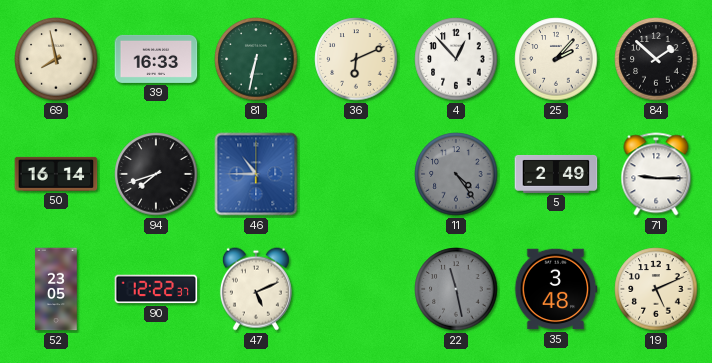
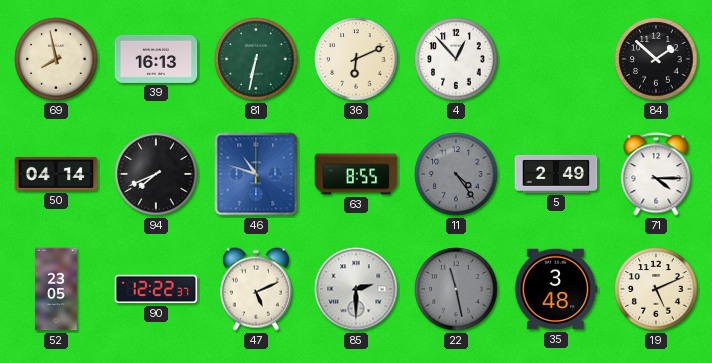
39: 16:33 -> 16:13 (156, 59)
25: 2:07 -> none (556, 59)
50: 16:14 -> 04:14 (56, 174)
94: 7:42 -> 7:41 (156, 174)
46: 10:45 -> 10:48 (256, 174)
63: none -> 8:55 (356, 174)
71: 9:15 -> 4:15 (656, 174)
85: none -> 2:30 (356, 289)
